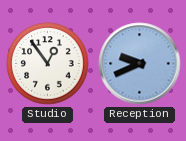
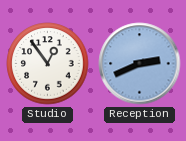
Reception: 9:41 -> 2:41 (140, 64)
